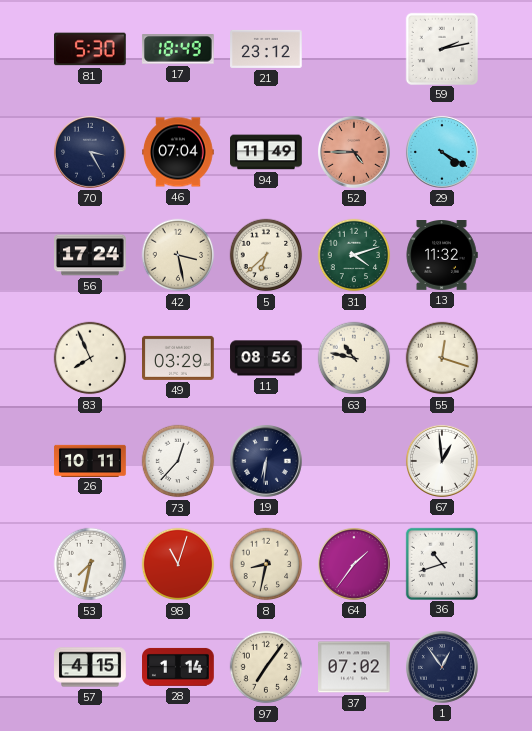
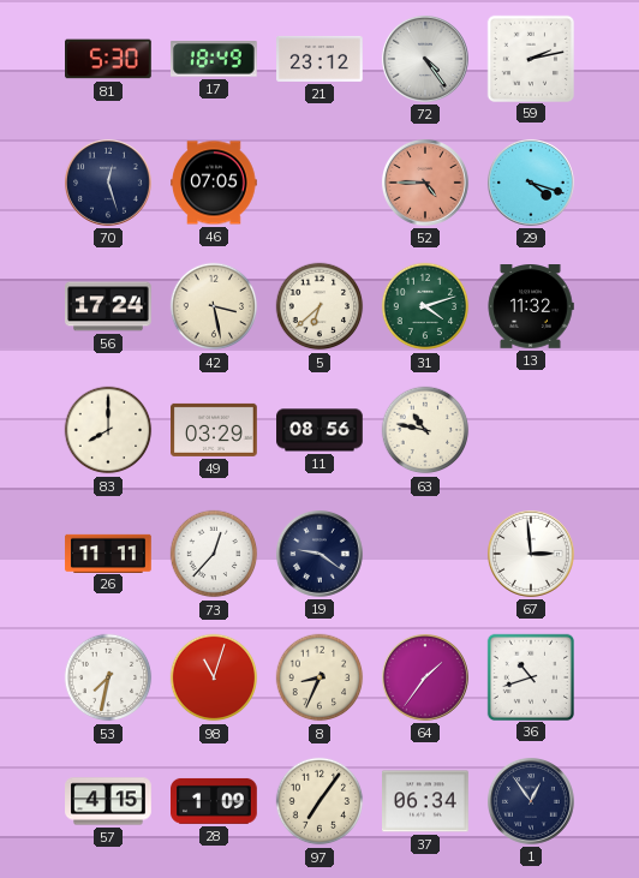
72: none -> 4:24 (425, 59)
70: 3:25 -> 12:27 (108, 183)
46: 07:04 -> 07:05 (214, 183)
94: 11:49 -> none (266, 152)
29: 4:20 -> 4:18 (531, 183)
83: 7:56 -> 8:00 (108, 430)
55: 12:18 -> none (442, 358)
26: 10:11 -> 11:11 (108, 553)
19: 6:31 -> 9:21 (319, 554)
67: 12:59 -> 2:59 (531, 554)
8: 8:32 -> 8:34 (319, 677)
28: 1:14 -> 1:09 (214, 801)
37: 07:02 -> 06:34 (425, 801)
